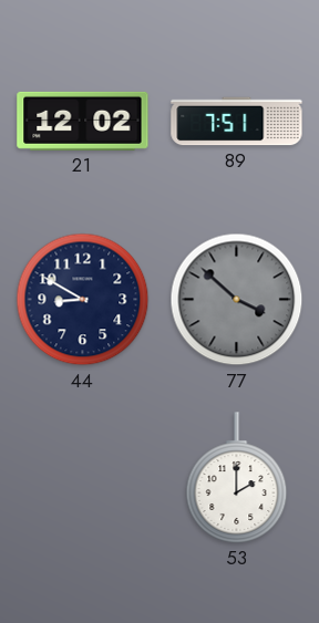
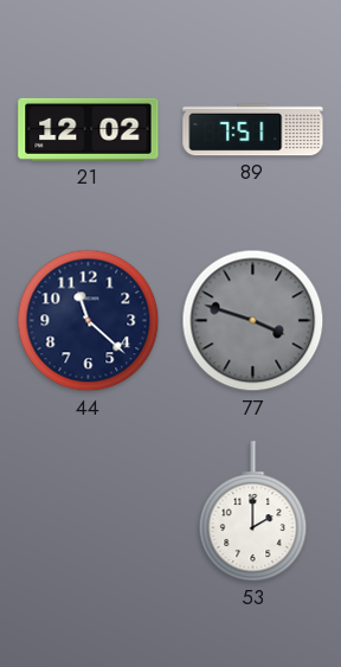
44: 8:50 -> 11:22 (89, 321)
77: 3:52 -> 3:48 (253, 321)
